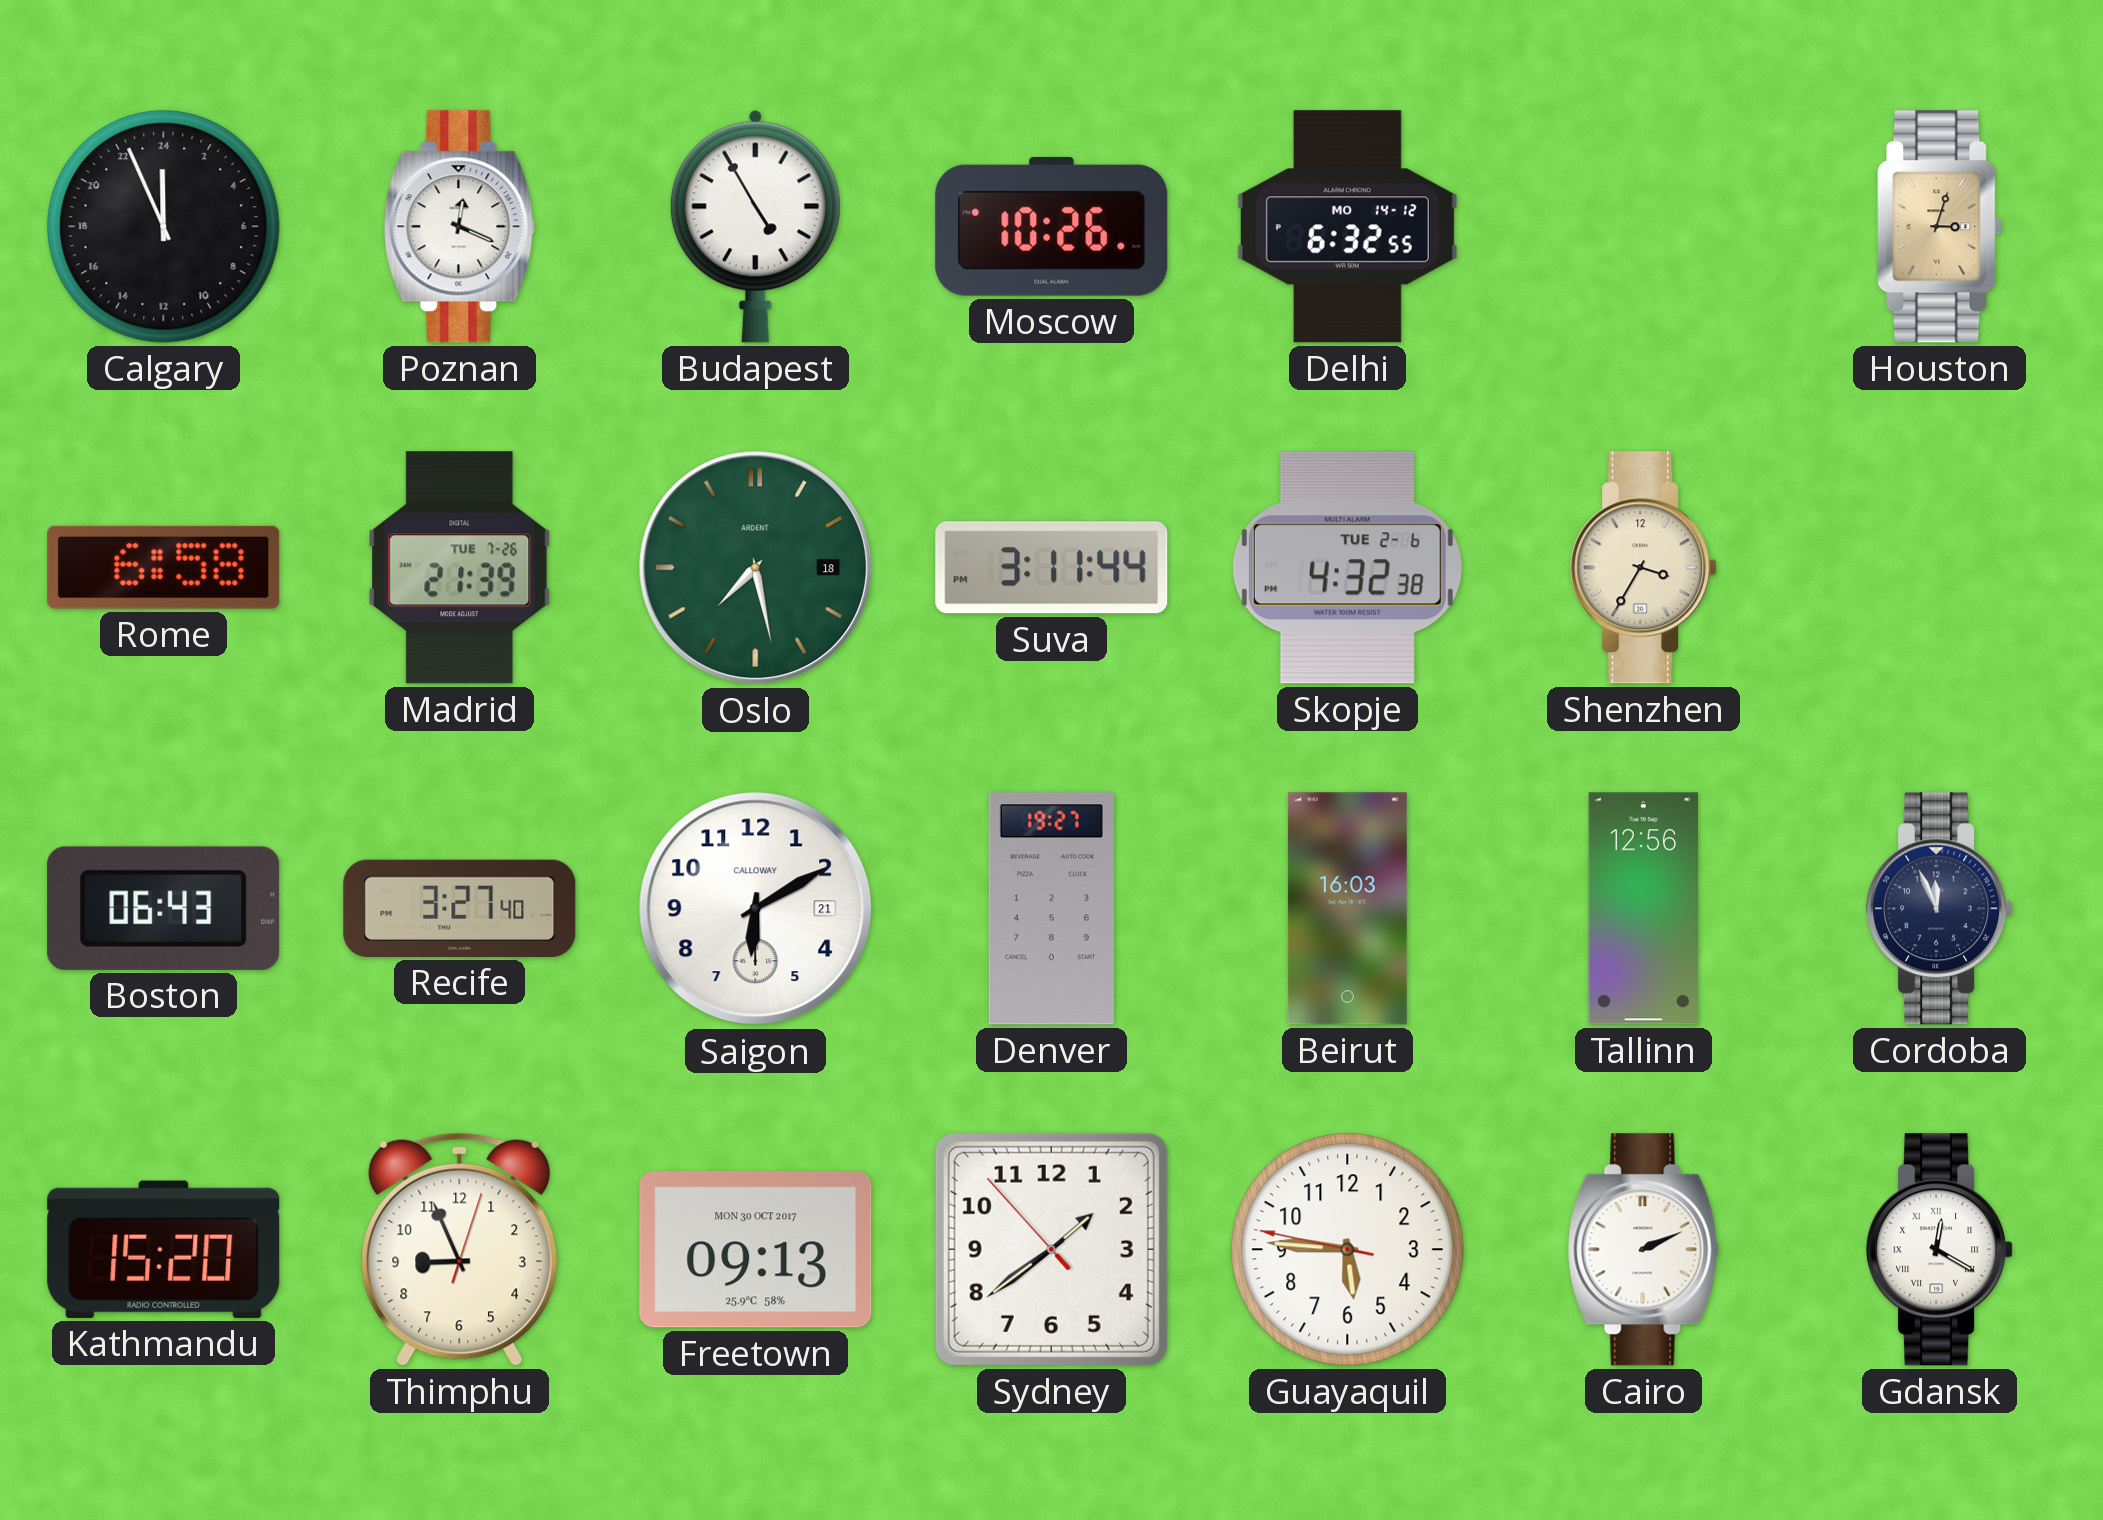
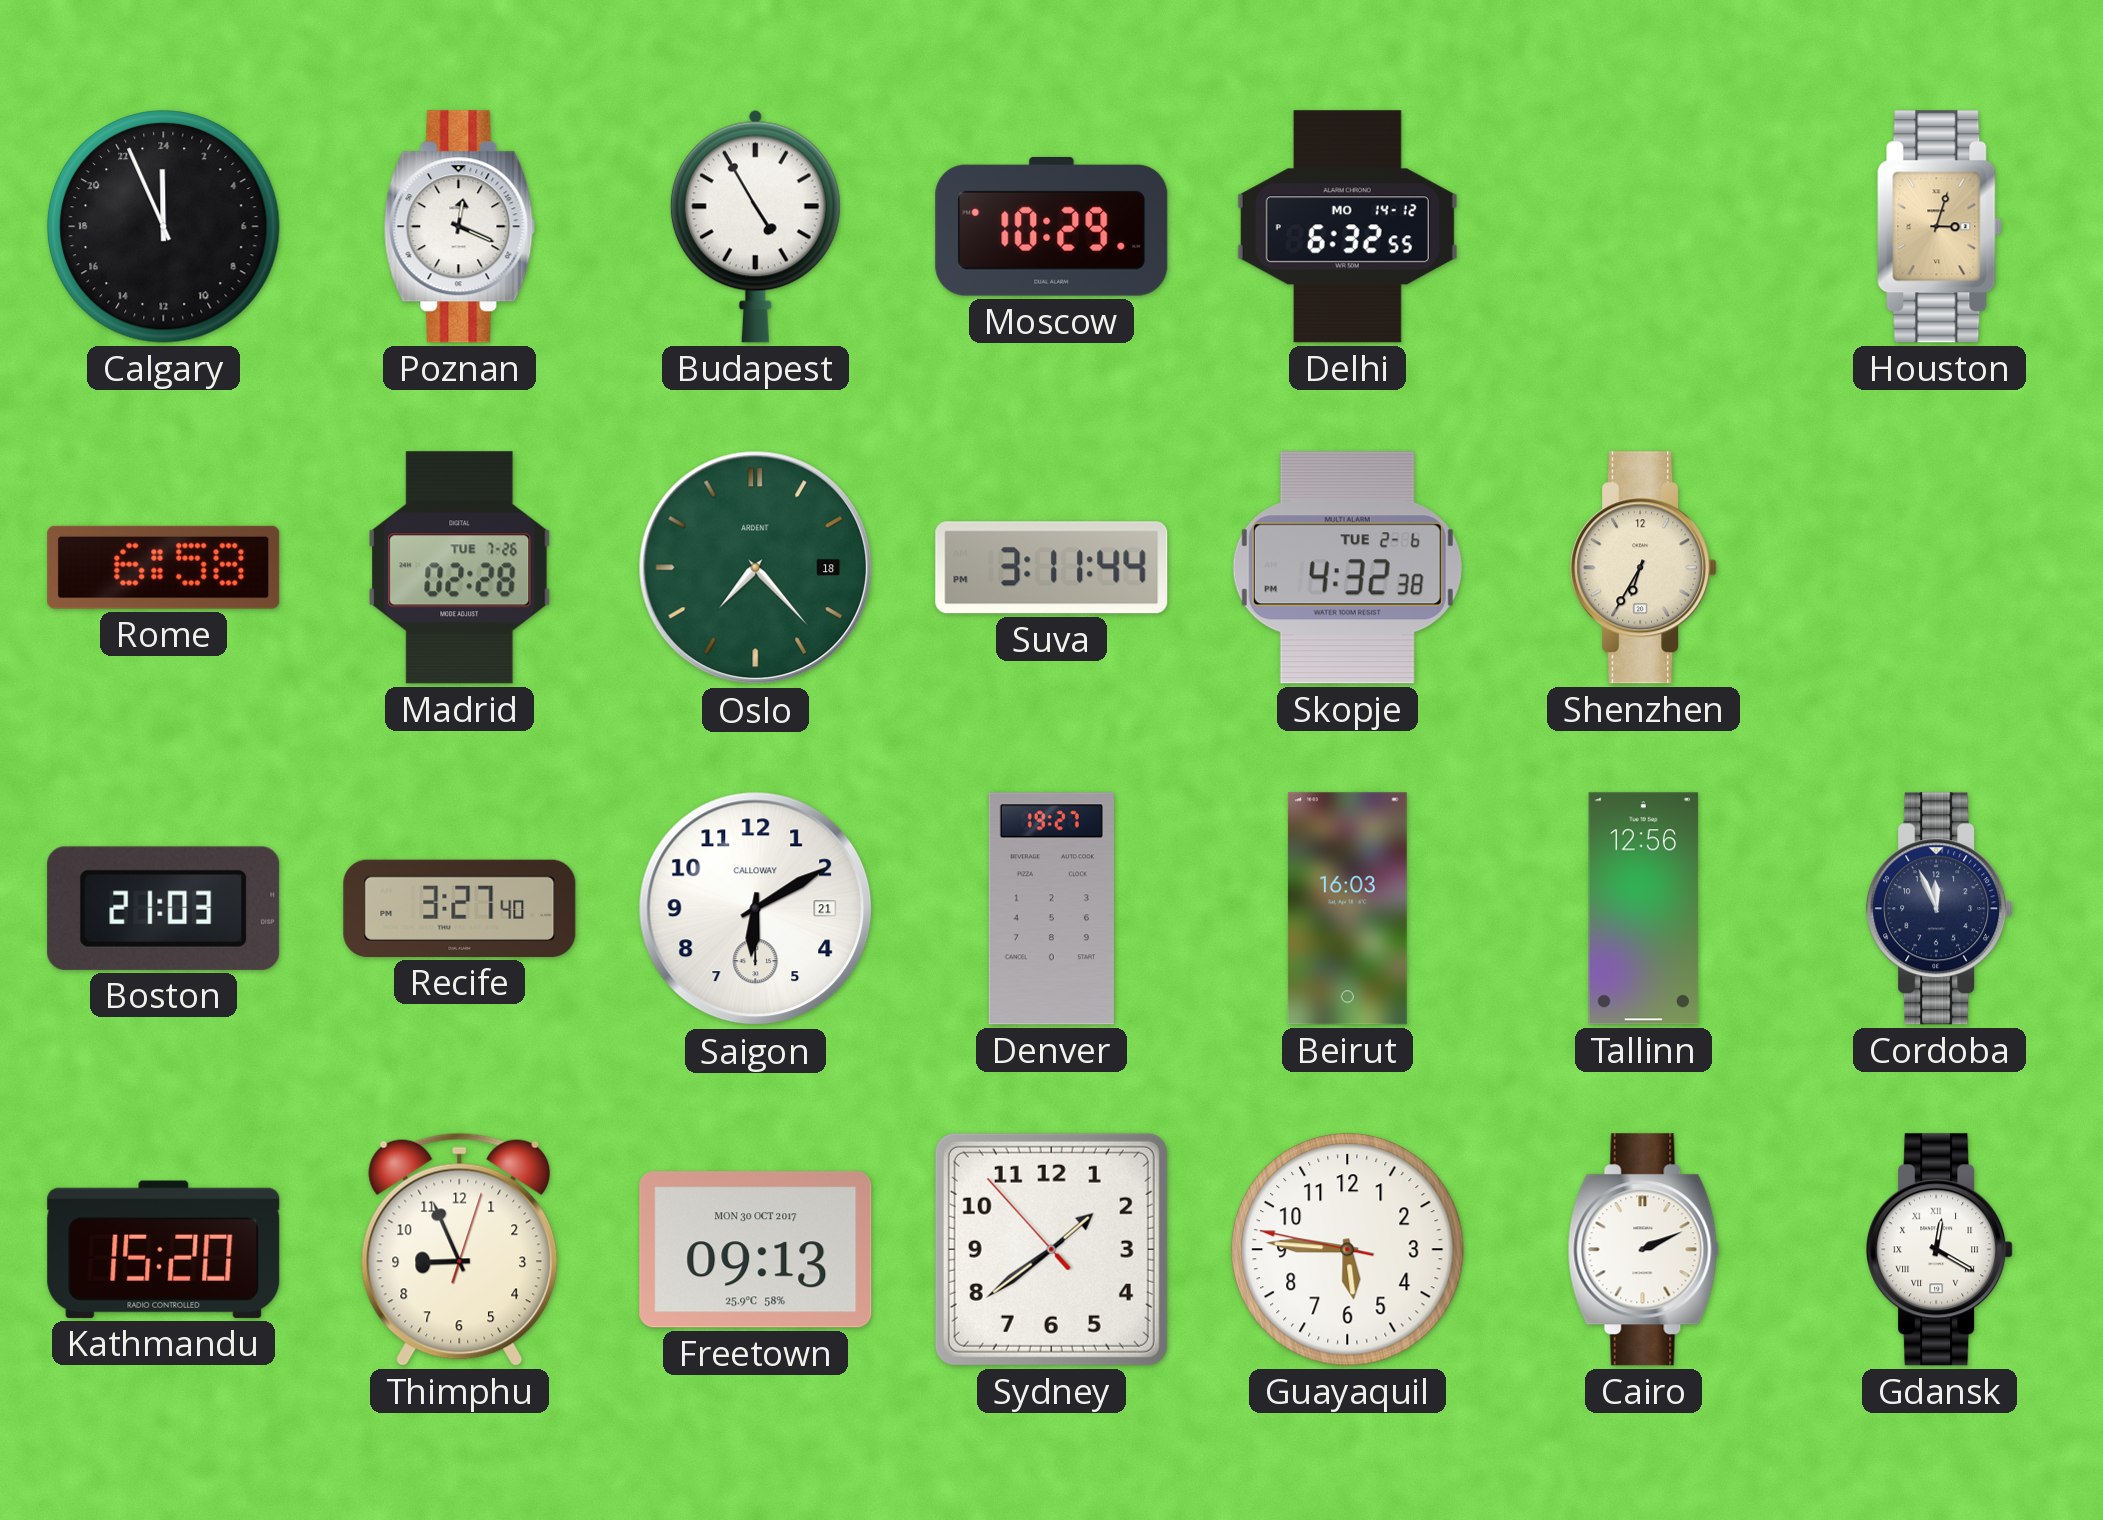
Moscow: 10:26 -> 10:29 (1052, 226)
Madrid: 21:39 -> 02:28 (460, 568)
Oslo: 7:28 -> 7:23 (756, 568)
Shenzhen: 3:35 -> 6:35 (1644, 568)
Boston: 06:43 -> 21:03 (164, 908)
